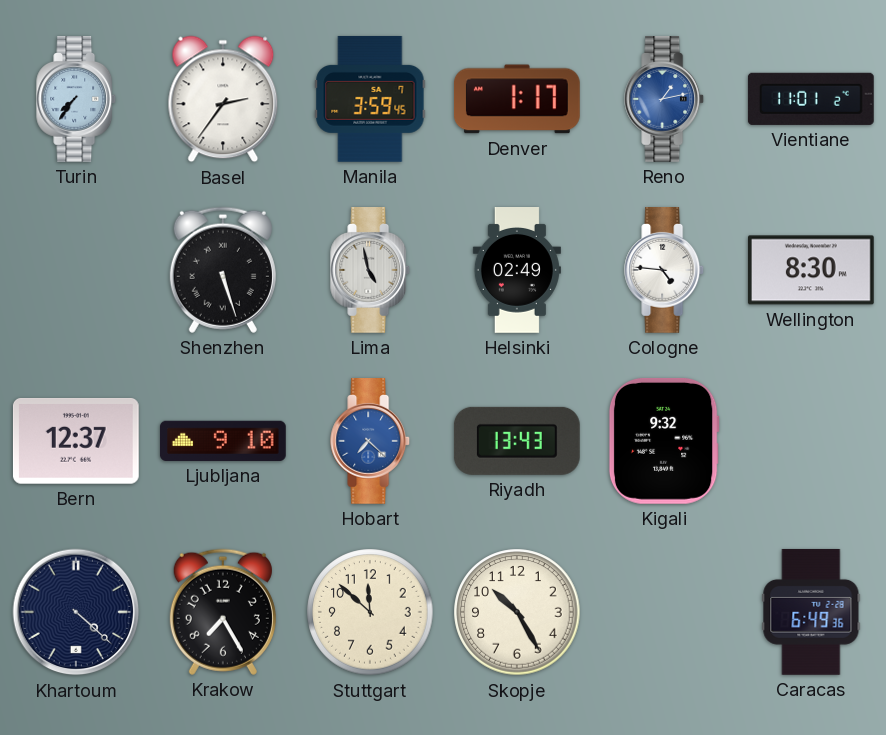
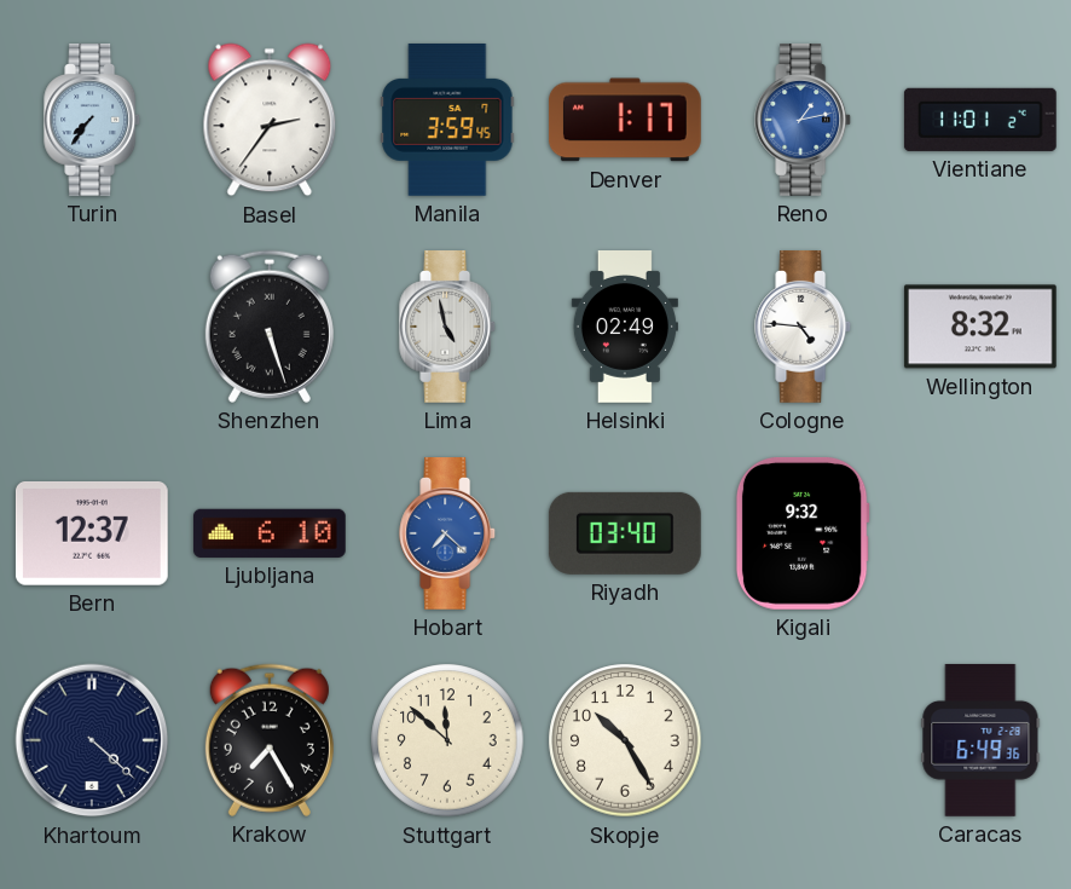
Wellington: 8:30 -> 8:32 (980, 327)
Ljubljana: 9:10 -> 6:10 (270, 533)
Riyadh: 13:43 -> 03:40 (625, 533)
